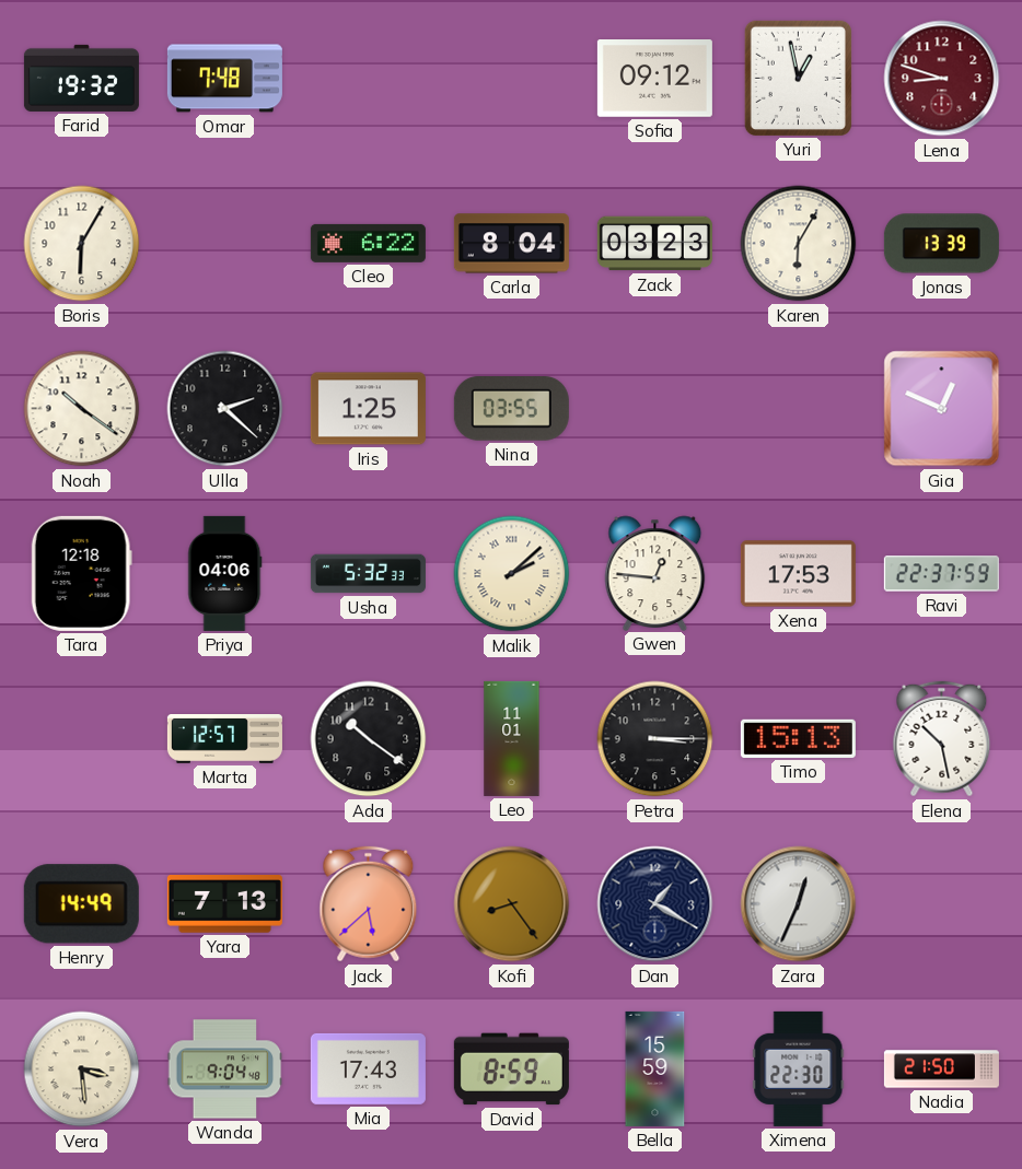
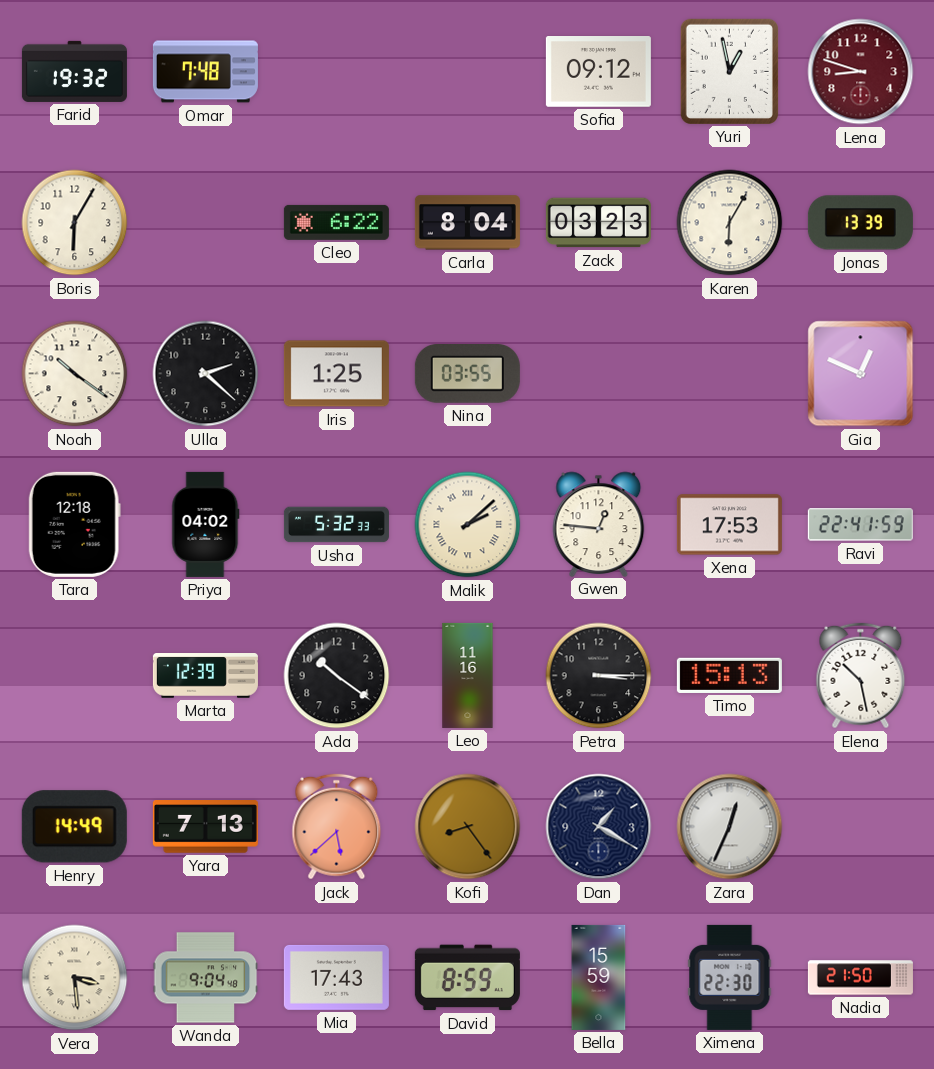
Priya: 04:06 -> 04:02 (206, 524)
Ravi: 22:37 -> 22:41 (860, 525)
Marta: 12:57 -> 12:39 (205, 676)
Leo: 11:01 -> 11:16 (468, 675)
